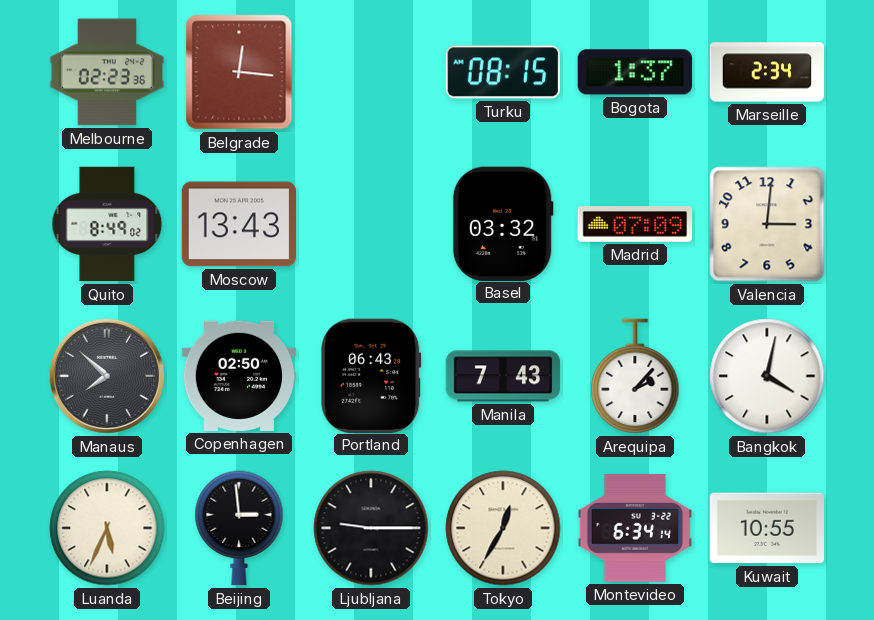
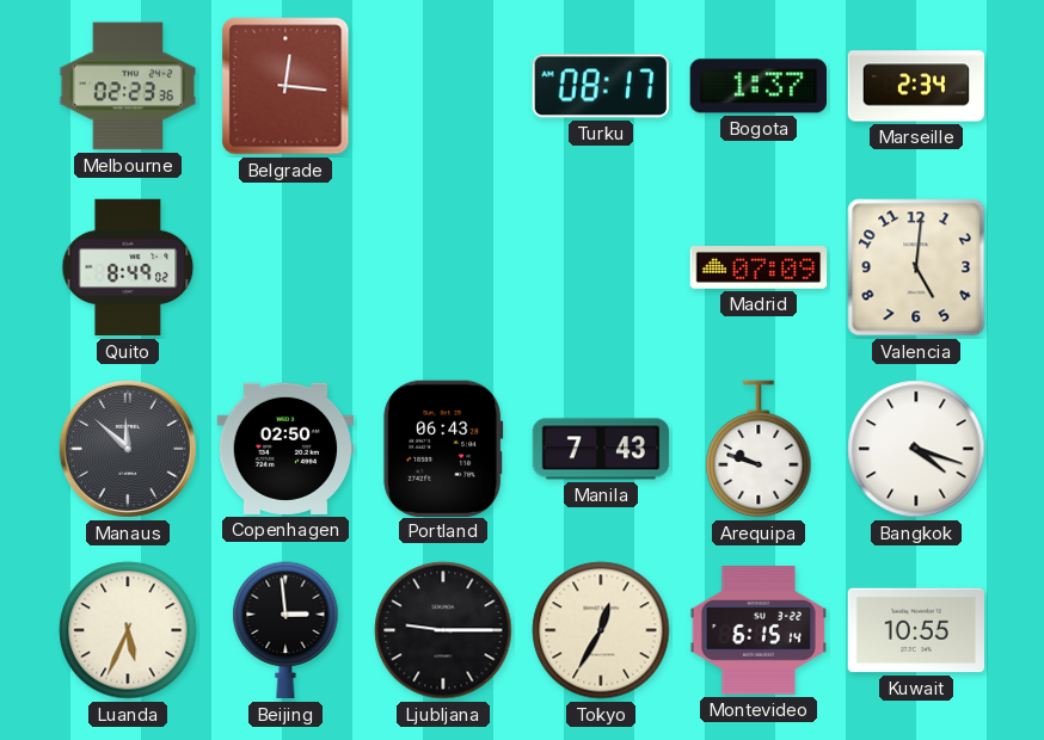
Turku: 08:15 -> 08:17 (600, 86)
Moscow: 13:43 -> none (238, 224)
Basel: 03:32 -> none (503, 223)
Valencia: 3:01 -> 5:01 (916, 267)
Manaus: 7:52 -> 11:52 (128, 449)
Arequipa: 2:07 -> 9:48 (759, 449)
Bangkok: 4:02 -> 4:18 (916, 449)
Montevideo: 6:34 -> 6:15 (759, 630)
